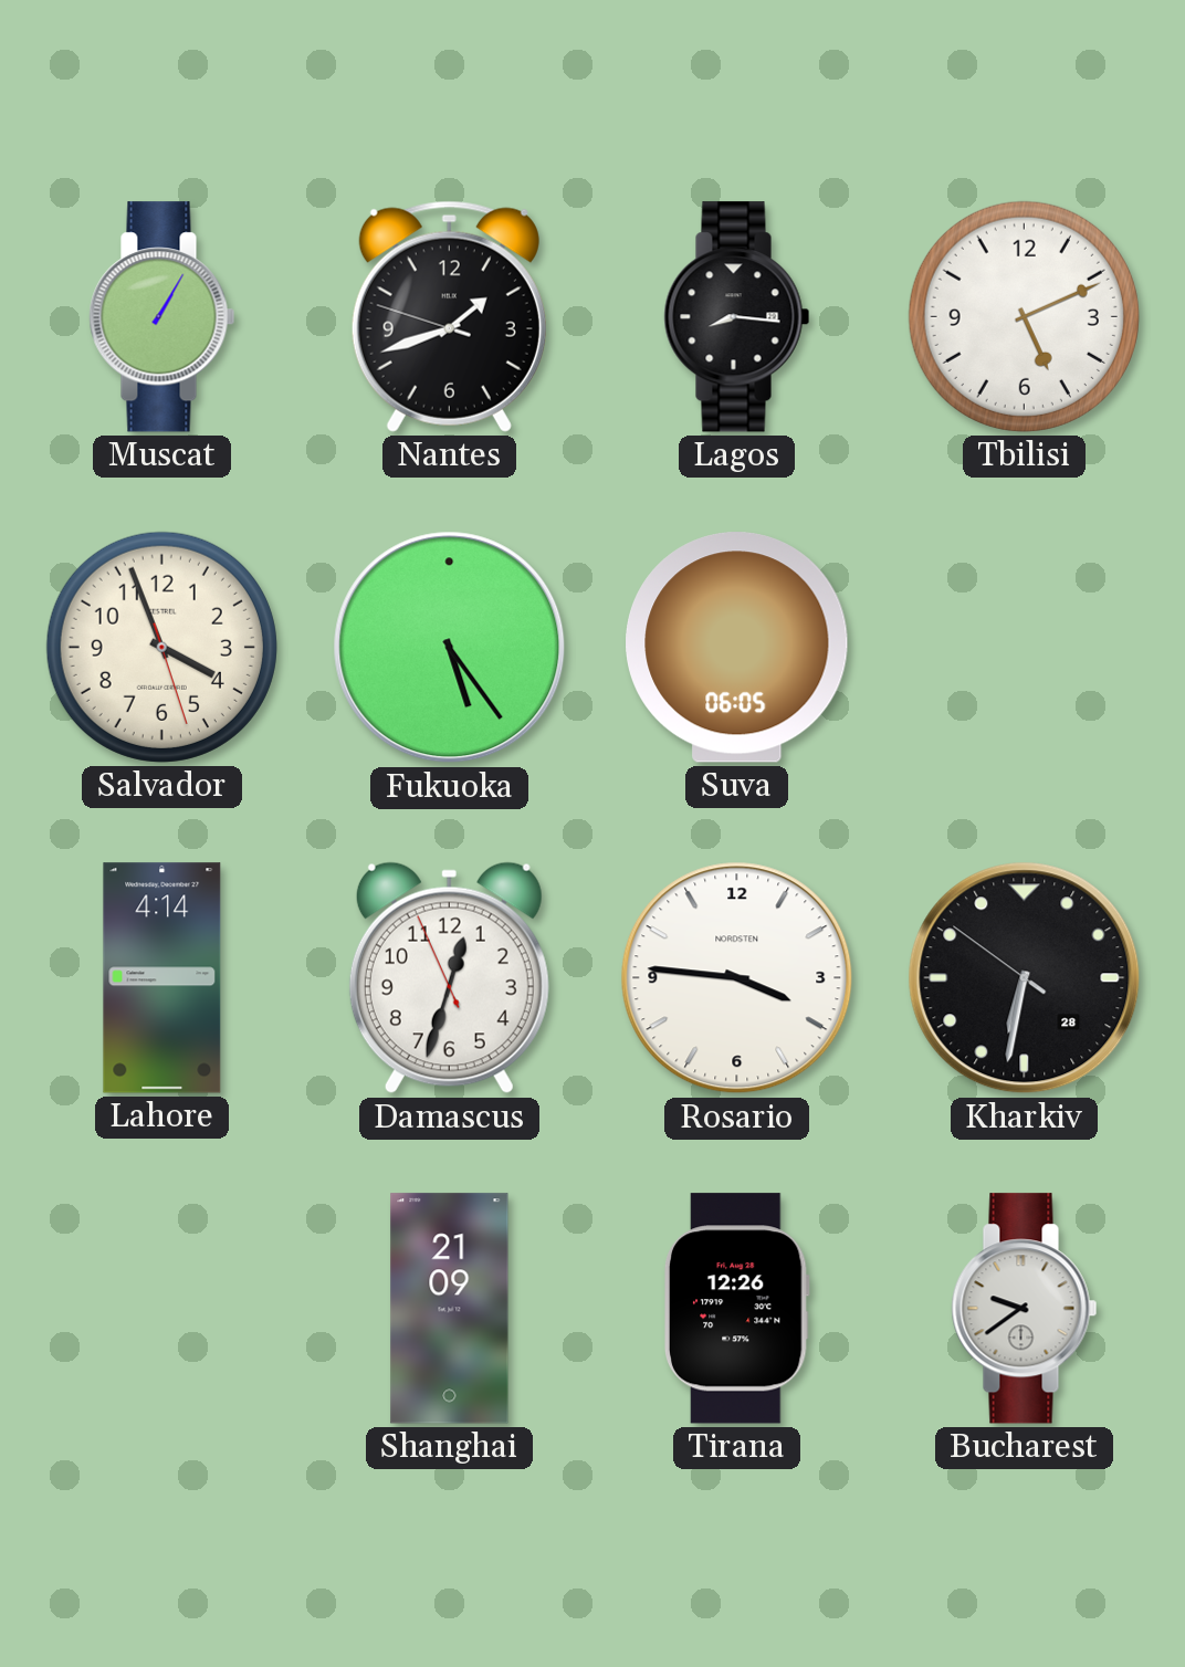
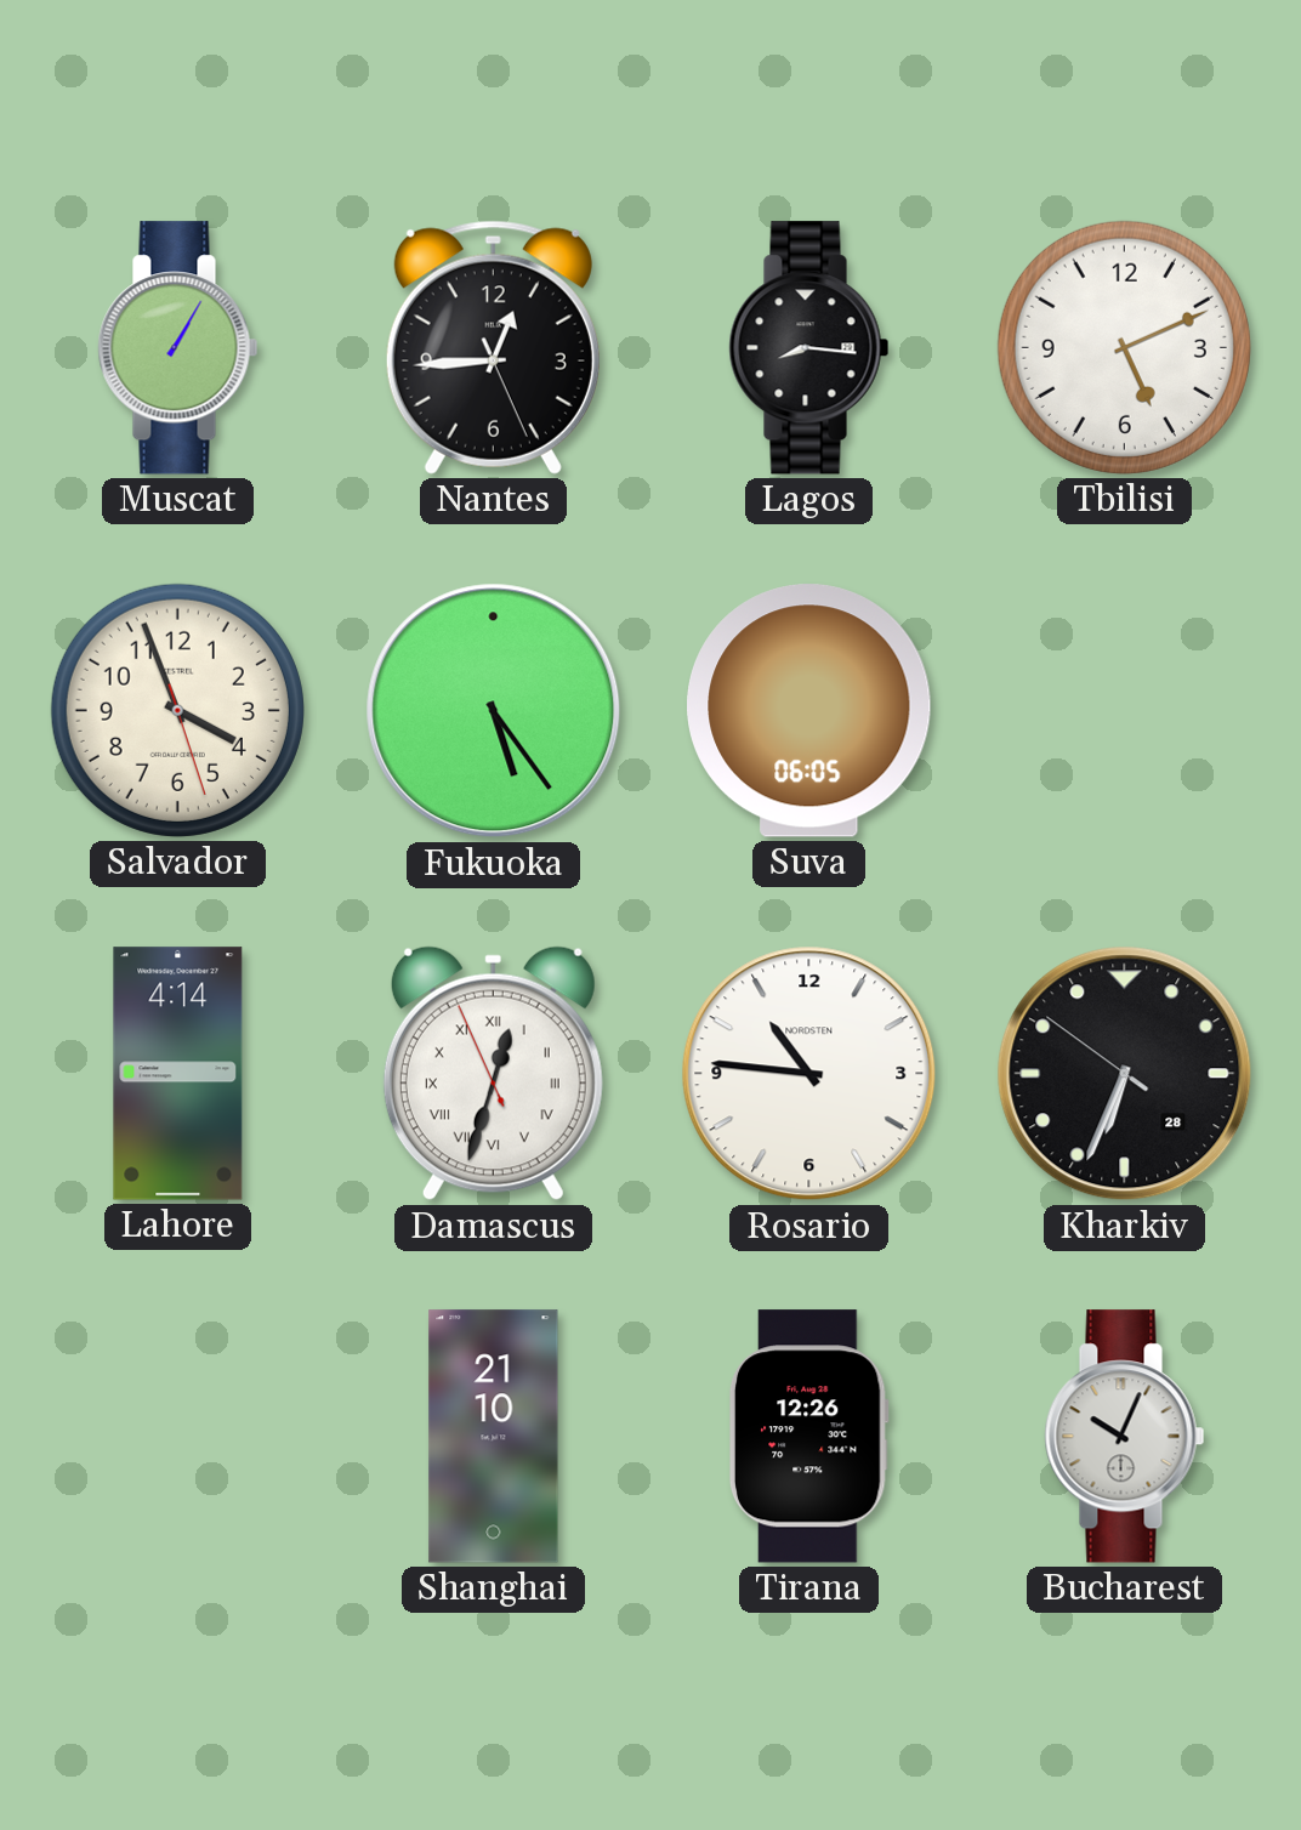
Nantes: 1:41 -> 12:44 (493, 347)
Damascus numerals: Arabic -> Roman (493, 1074)
Rosario: 3:46 -> 10:46 (809, 1074)
Kharkiv: 6:31 -> 6:33 (1125, 1074)
Shanghai: 21:09 -> 21:10 (494, 1437)
Bucharest: 9:39 -> 10:04 (1125, 1437)
